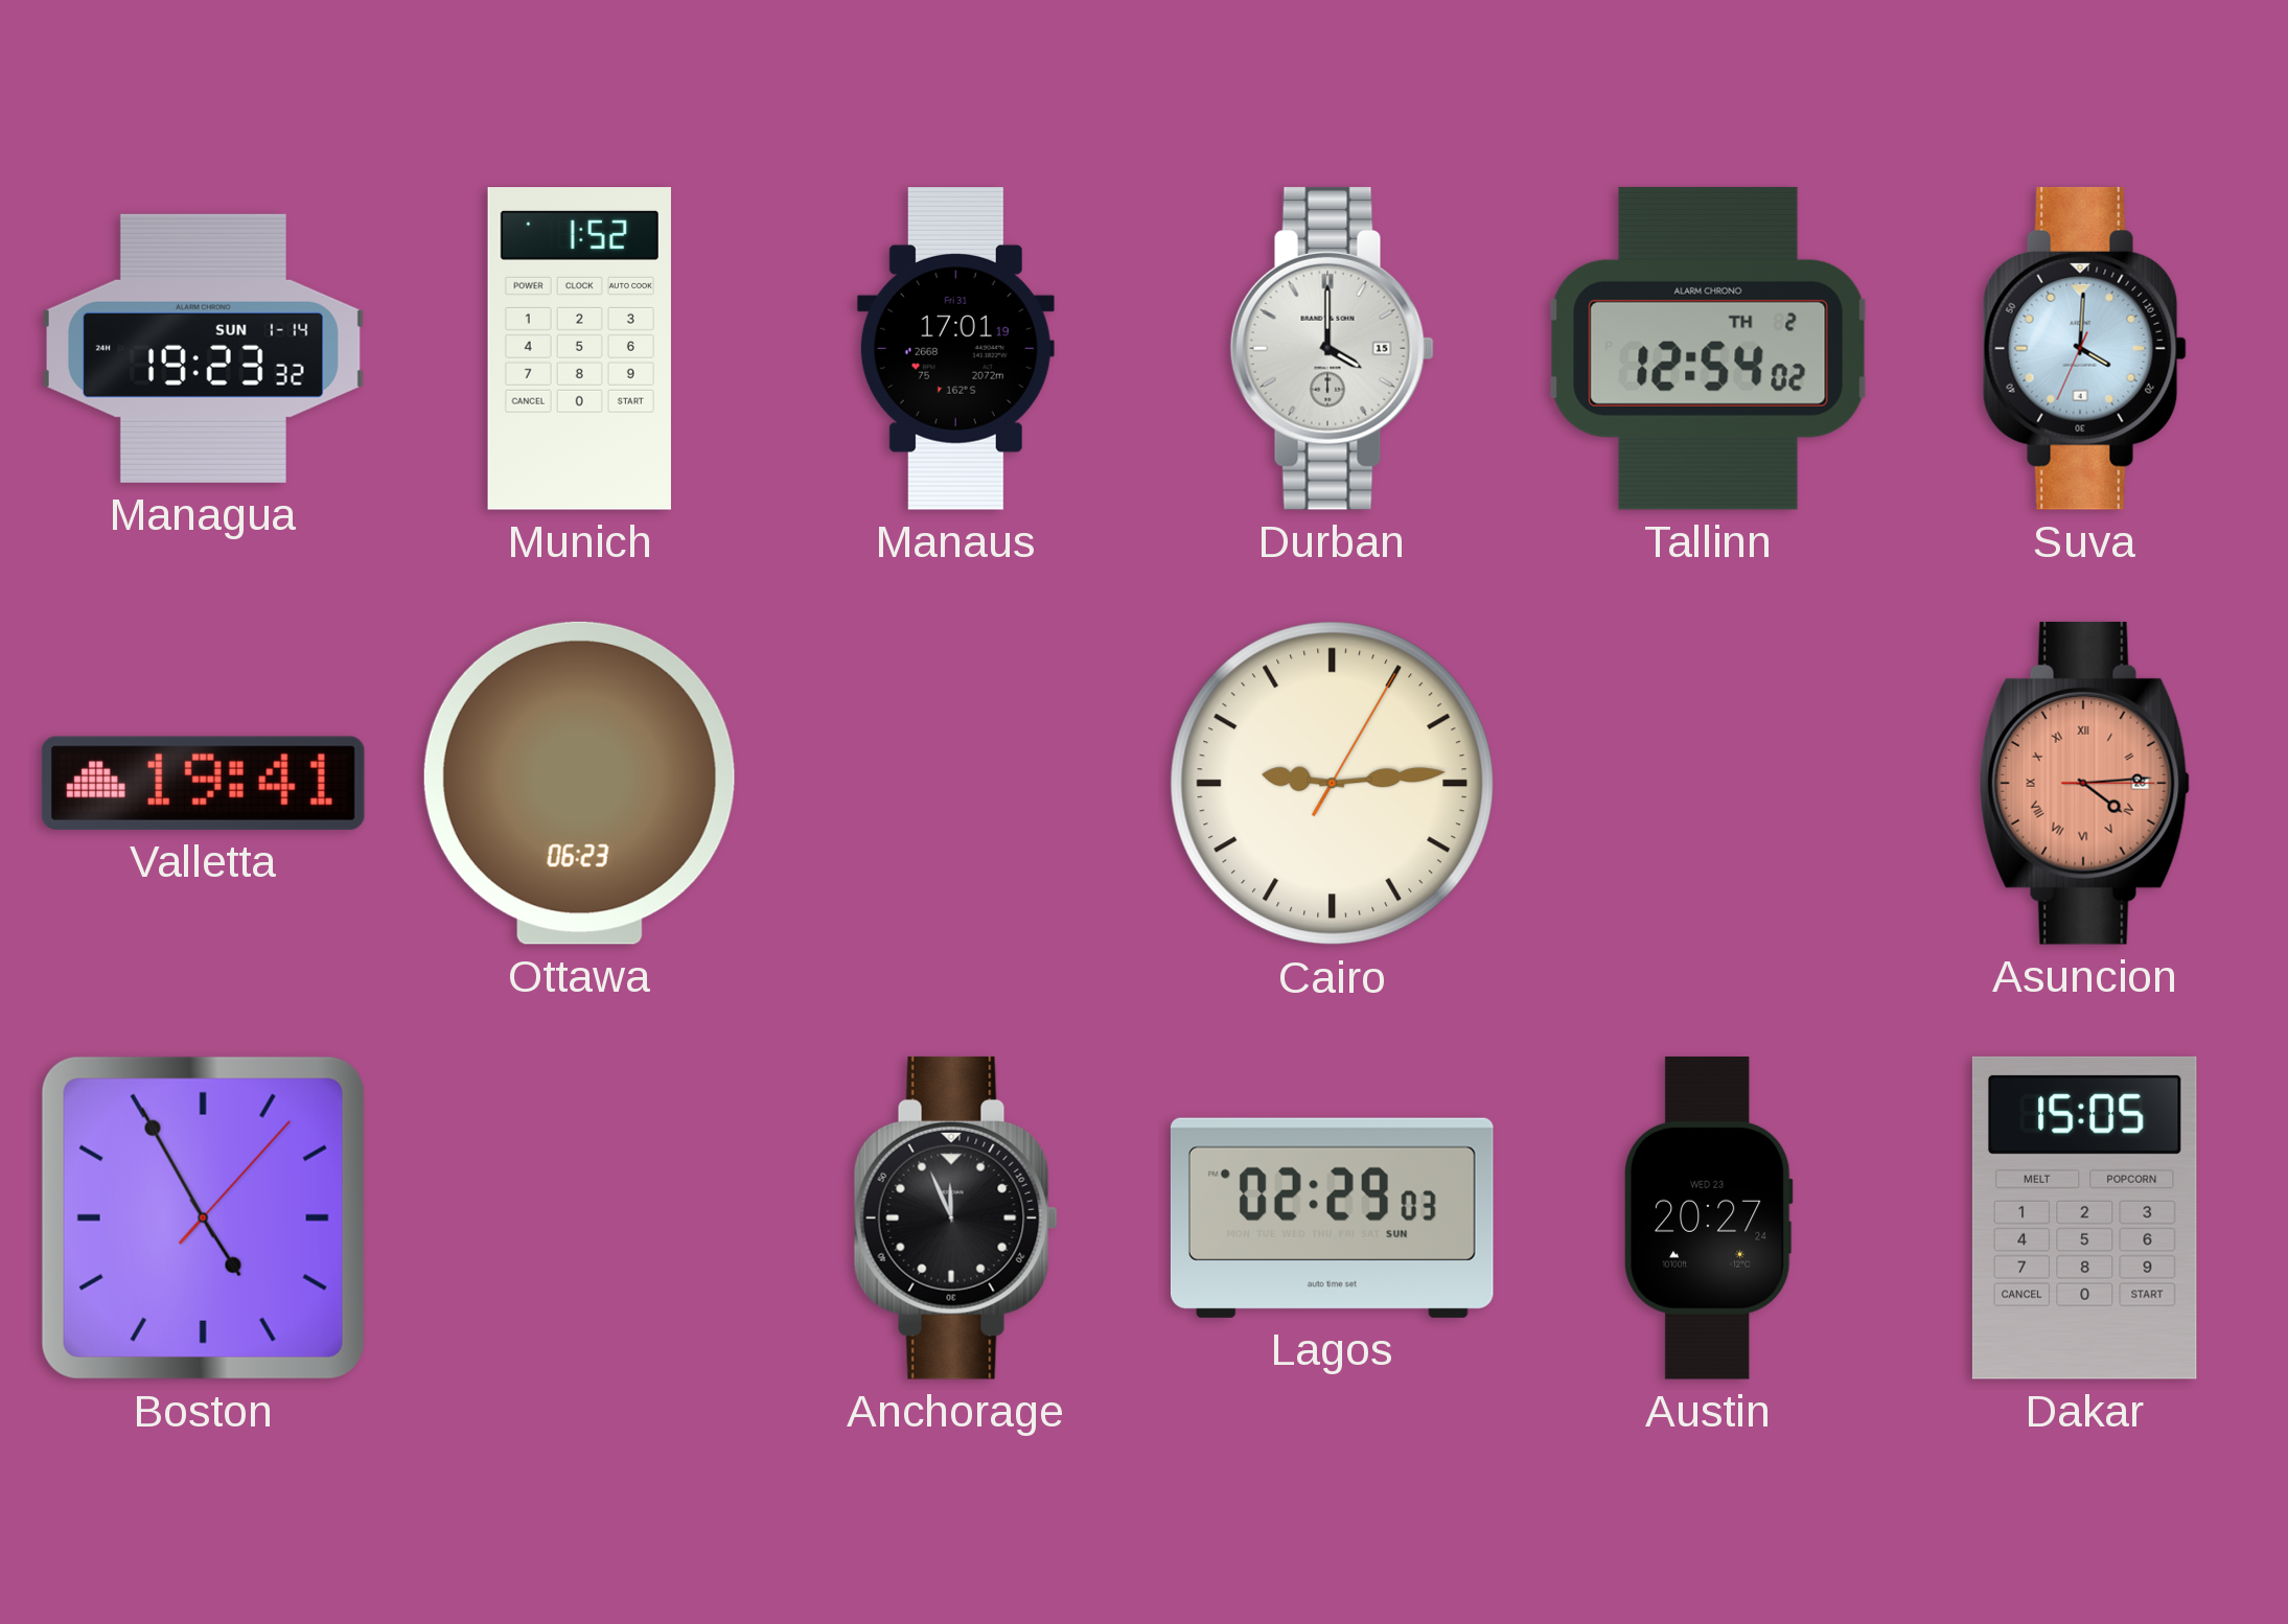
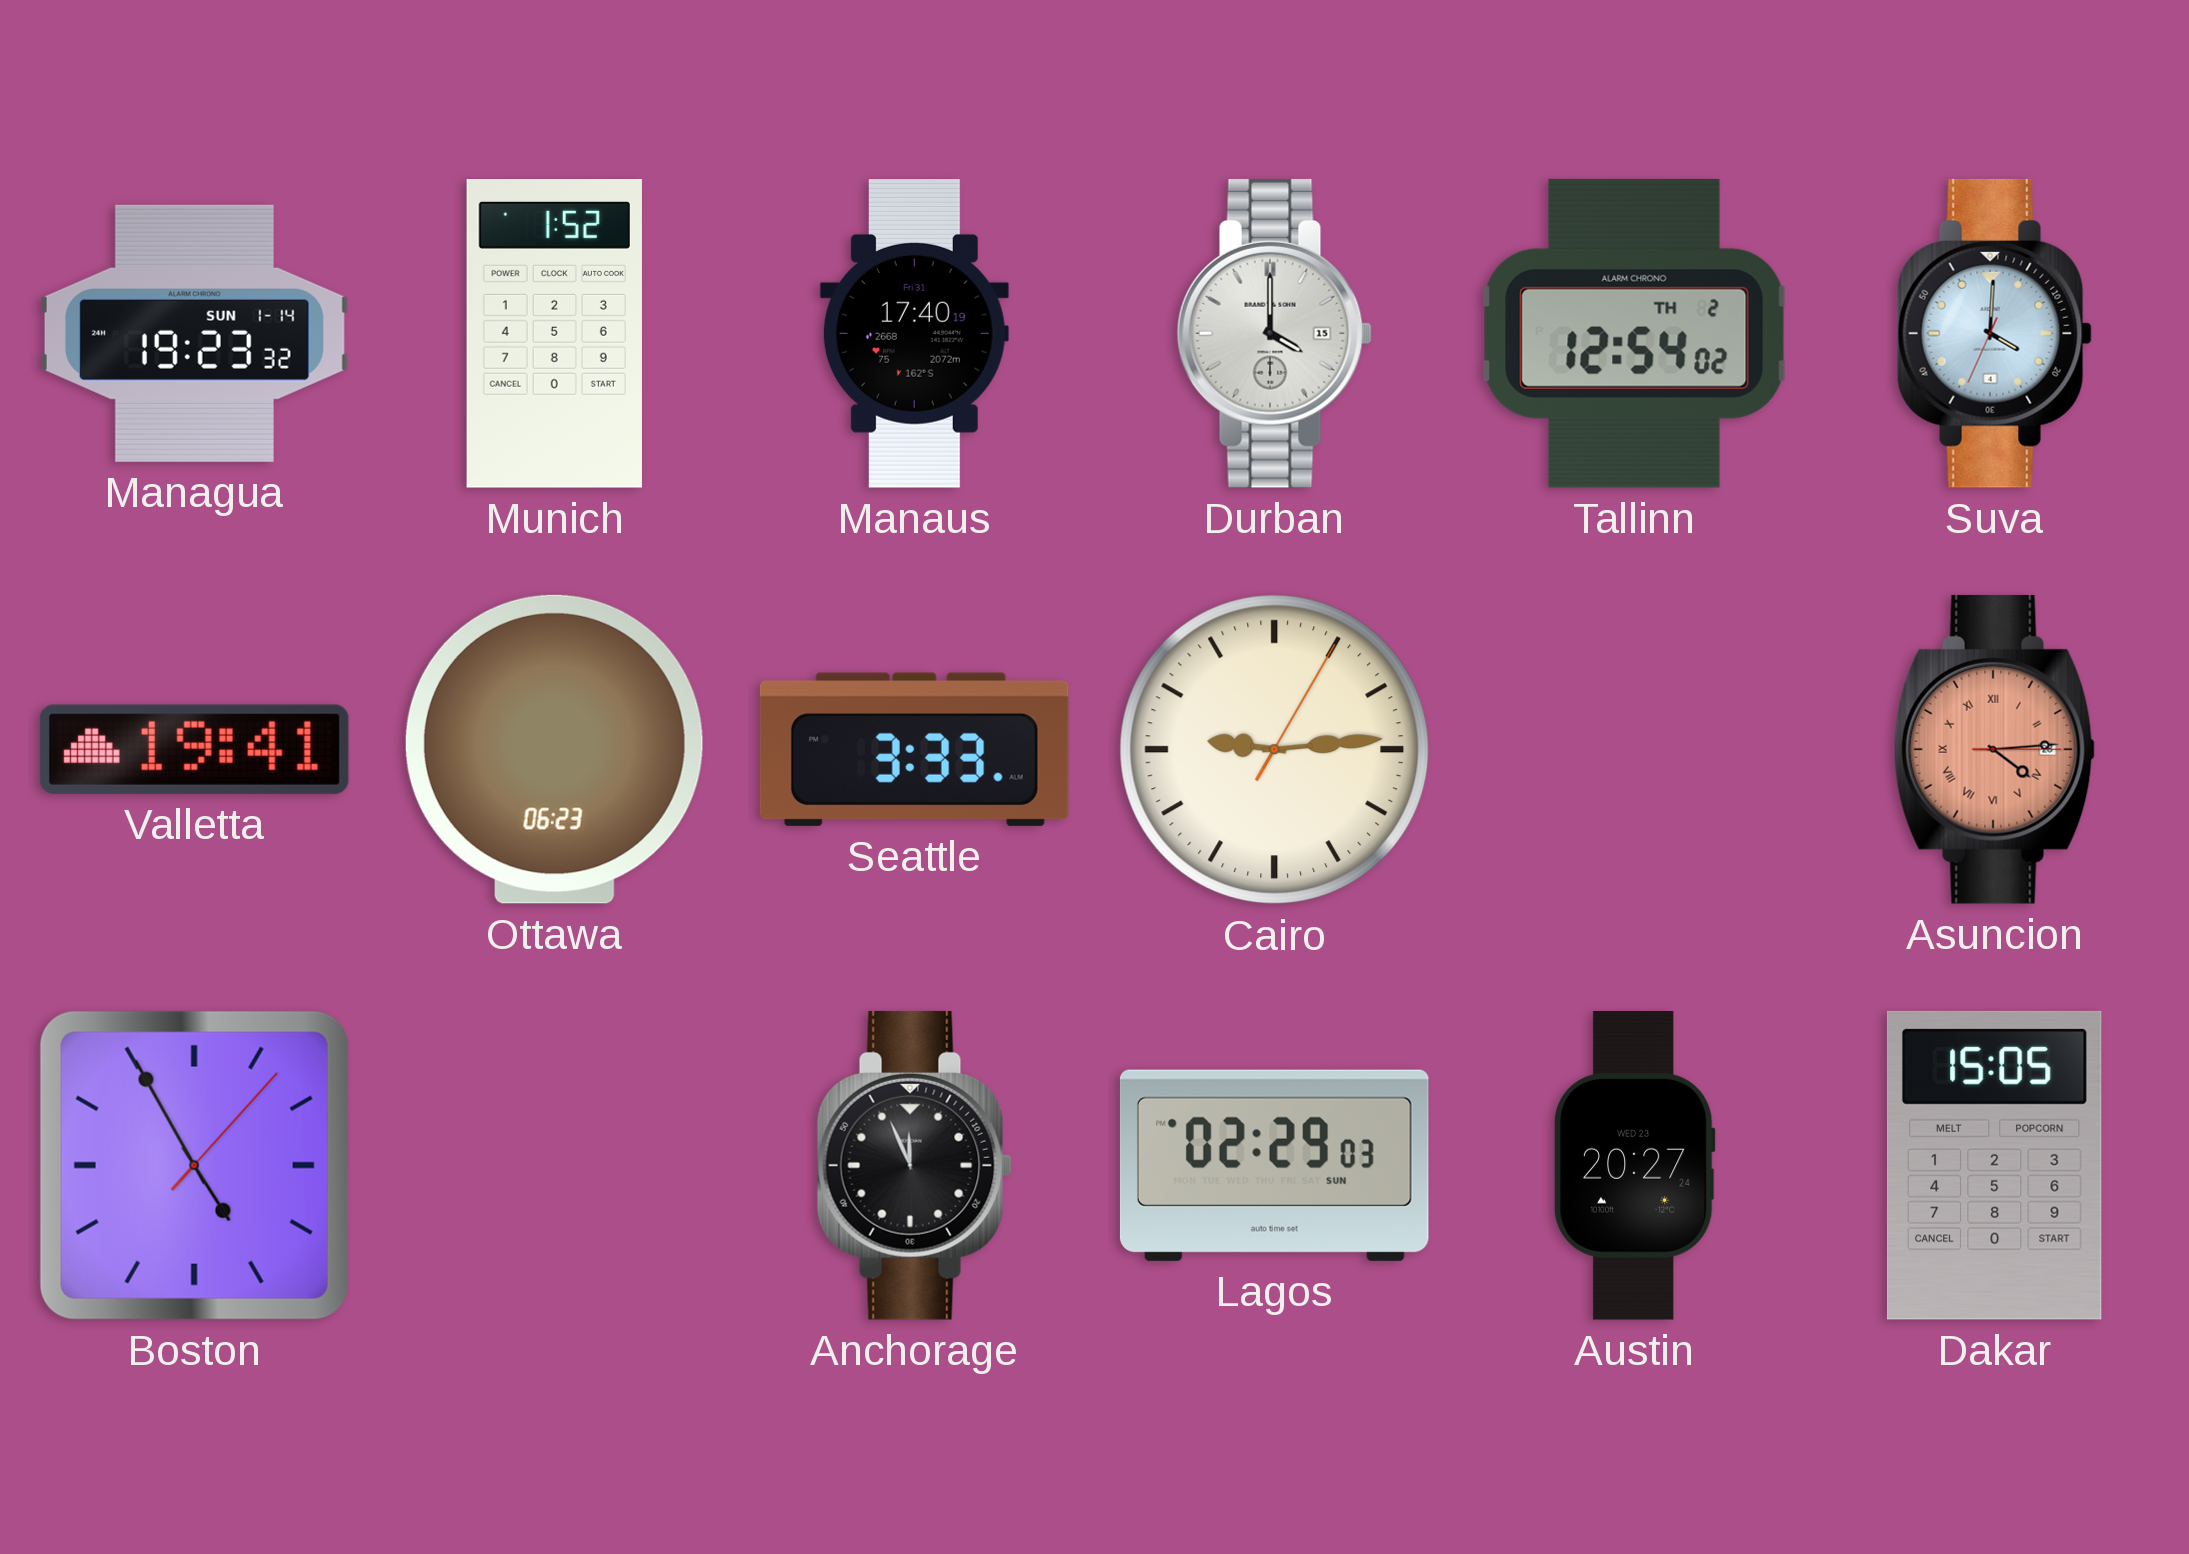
Manaus: 17:01 -> 17:40 (914, 334)
Seattle: none -> 3:33 (914, 749)
